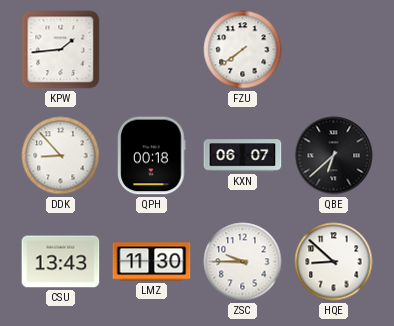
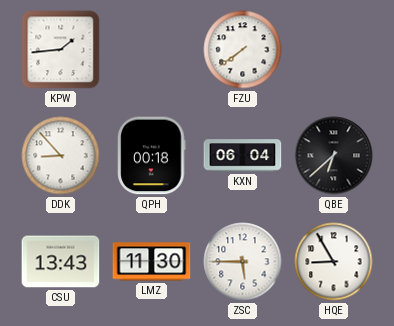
KXN: 06:07 -> 06:04 (243, 156)
ZSC: 9:45 -> 5:45 (243, 262)
HQE: 8:52 -> 8:55 (334, 262)
